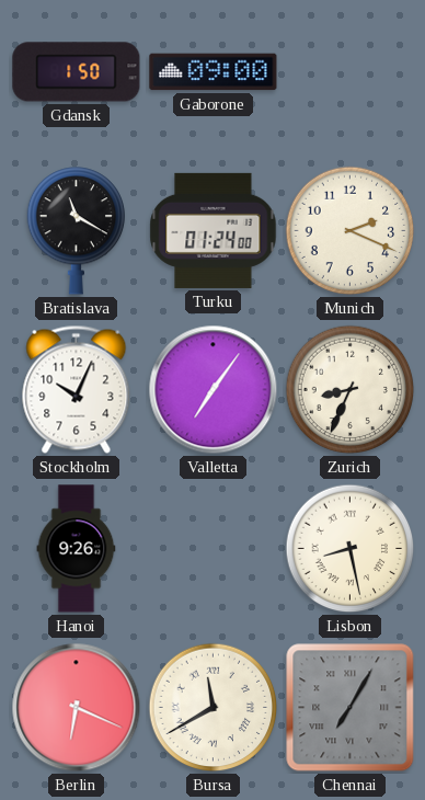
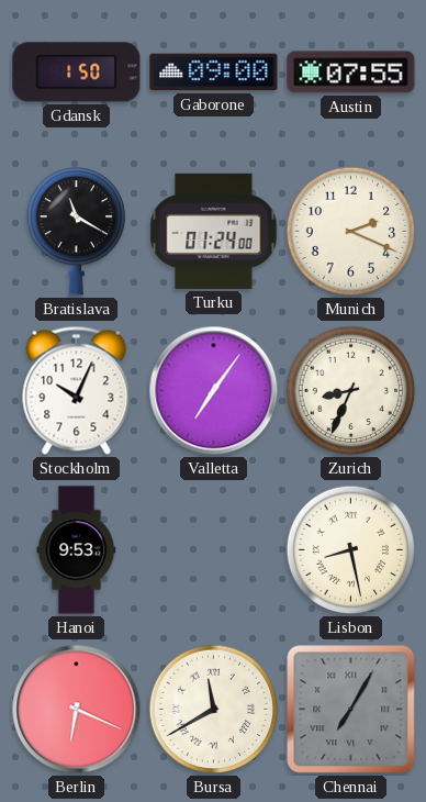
Austin: none -> 07:55 (351, 73)
Hanoi: 9:26 -> 9:53 (77, 550)
